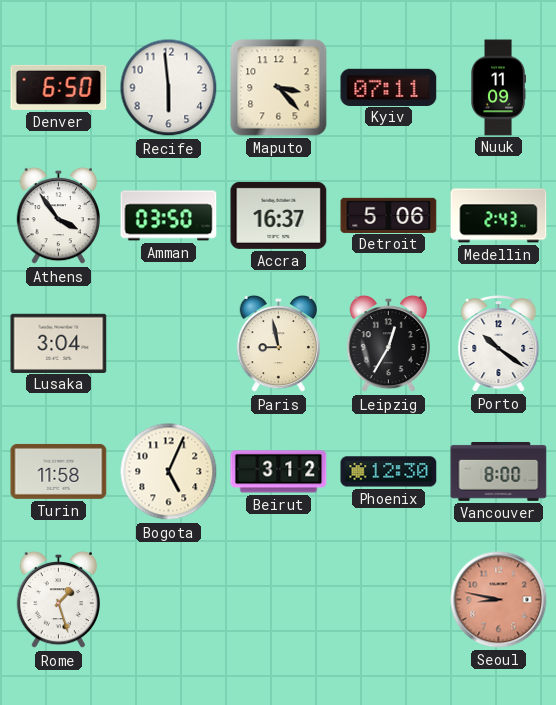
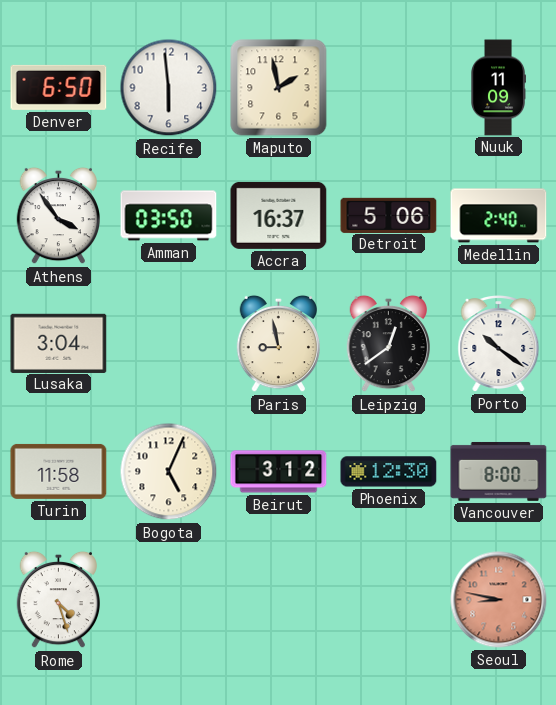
Maputo: 3:23 -> 1:58 (279, 88)
Kyiv: 07:11 -> none (389, 87)
Medellin: 2:43 -> 2:40 (499, 216)
Leipzig: 12:35 -> 12:39 (388, 344)
Rome: 1:27 -> 4:27 (58, 600)
